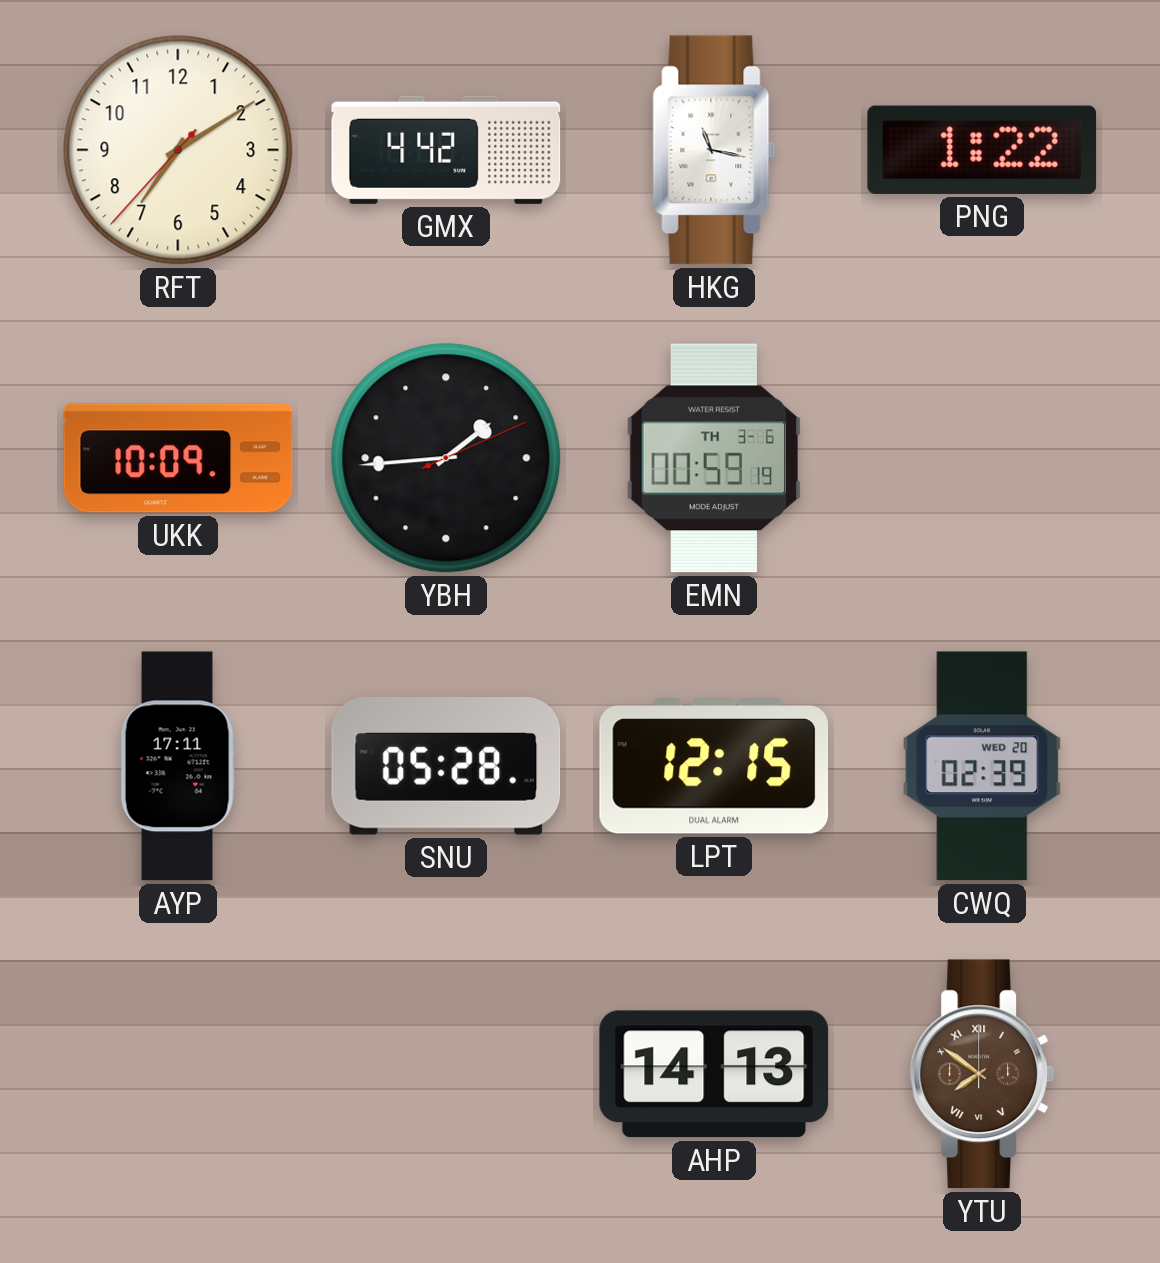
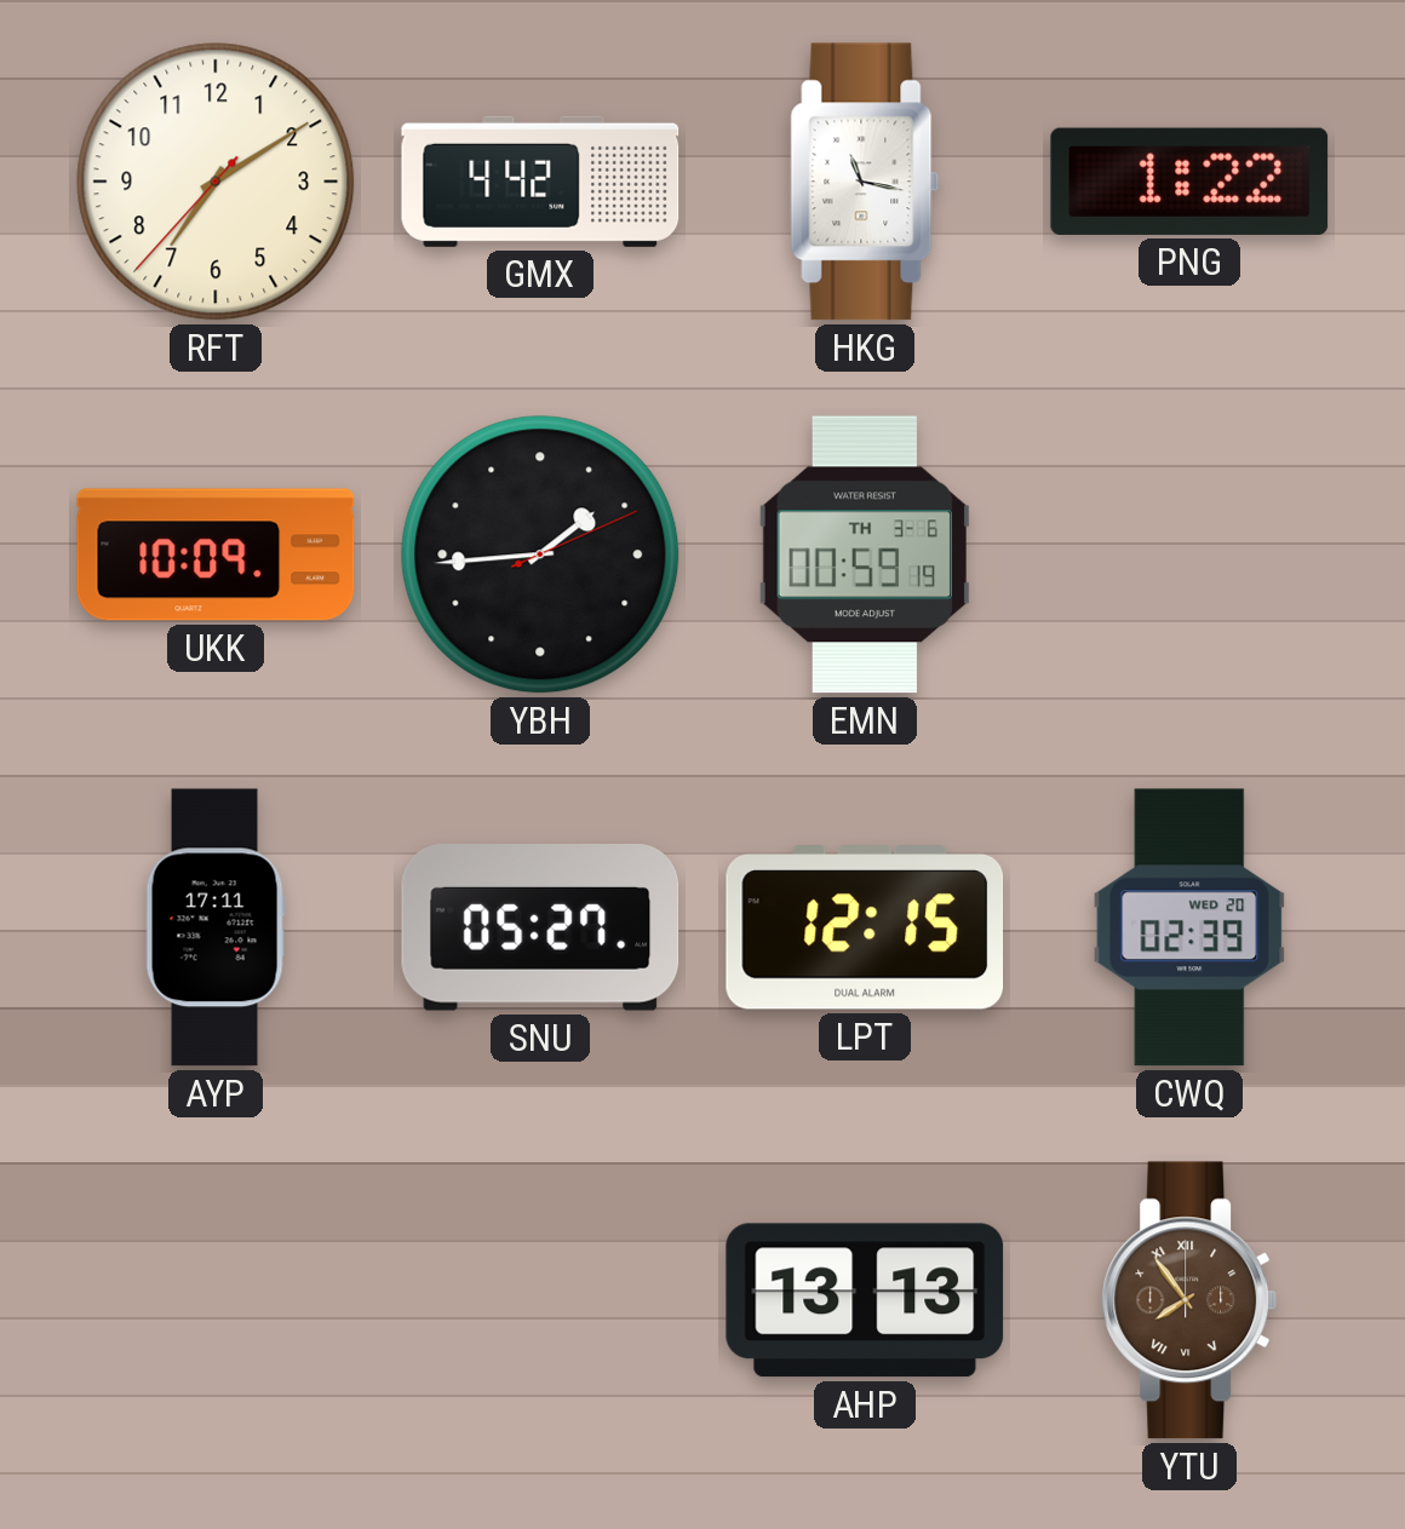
SNU: 05:28 -> 05:27 (540, 929)
AHP: 14:13 -> 13:13 (865, 1300)
YTU: 7:51 -> 7:54 (1189, 1300)
